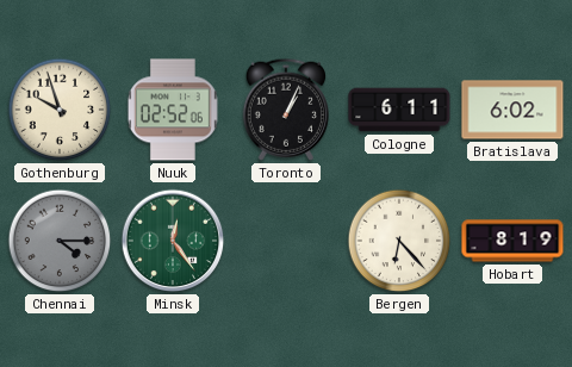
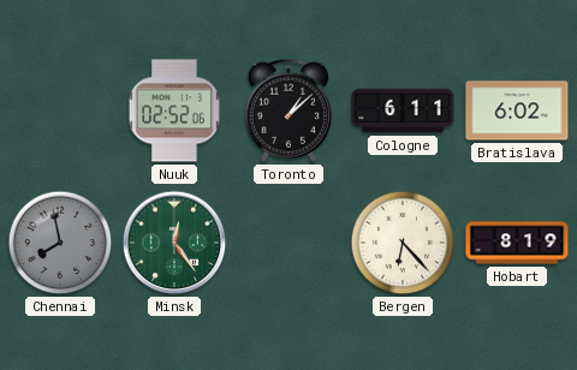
Gothenburg: 9:57 -> none (60, 110)
Toronto: 1:04 -> 1:08 (287, 111)
Chennai: 4:15 -> 7:58 (60, 243)
